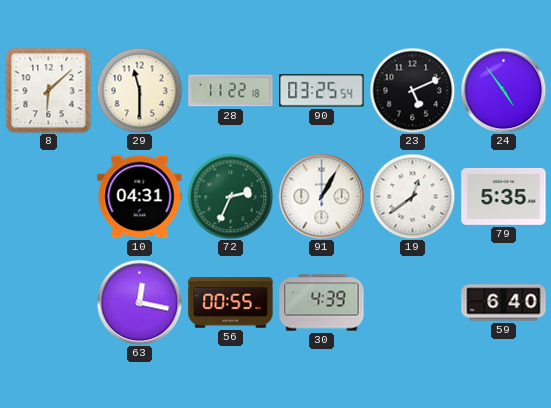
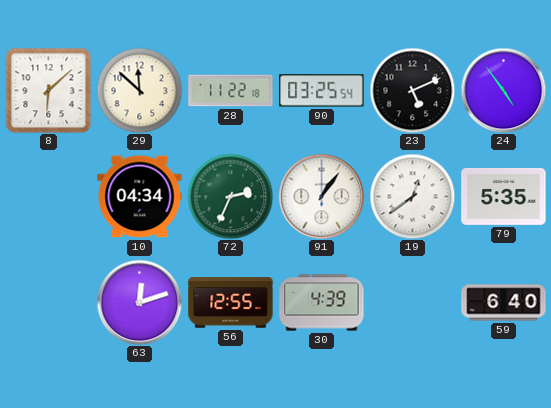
29: 11:30 -> 11:52 (139, 90)
10: 04:31 -> 04:34 (140, 197)
91: 1:05 -> 1:06 (321, 196)
63: 12:17 -> 12:12 (139, 302)
56: 00:55 -> 12:55 (231, 303)
